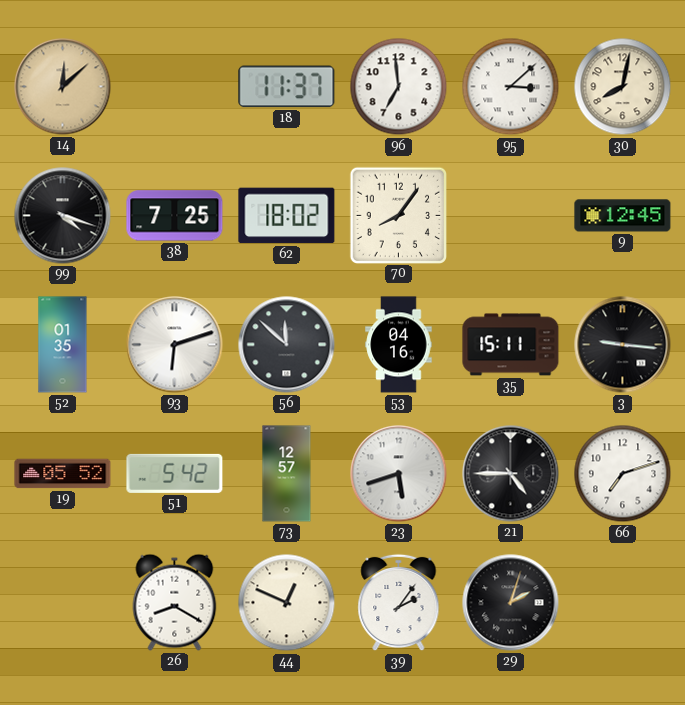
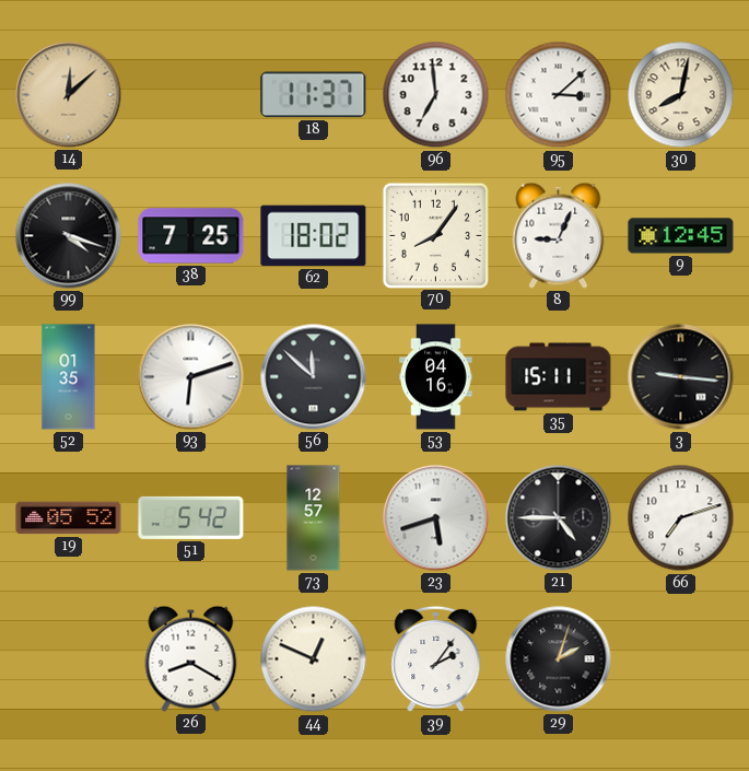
8: none -> 9:04 (559, 235)
